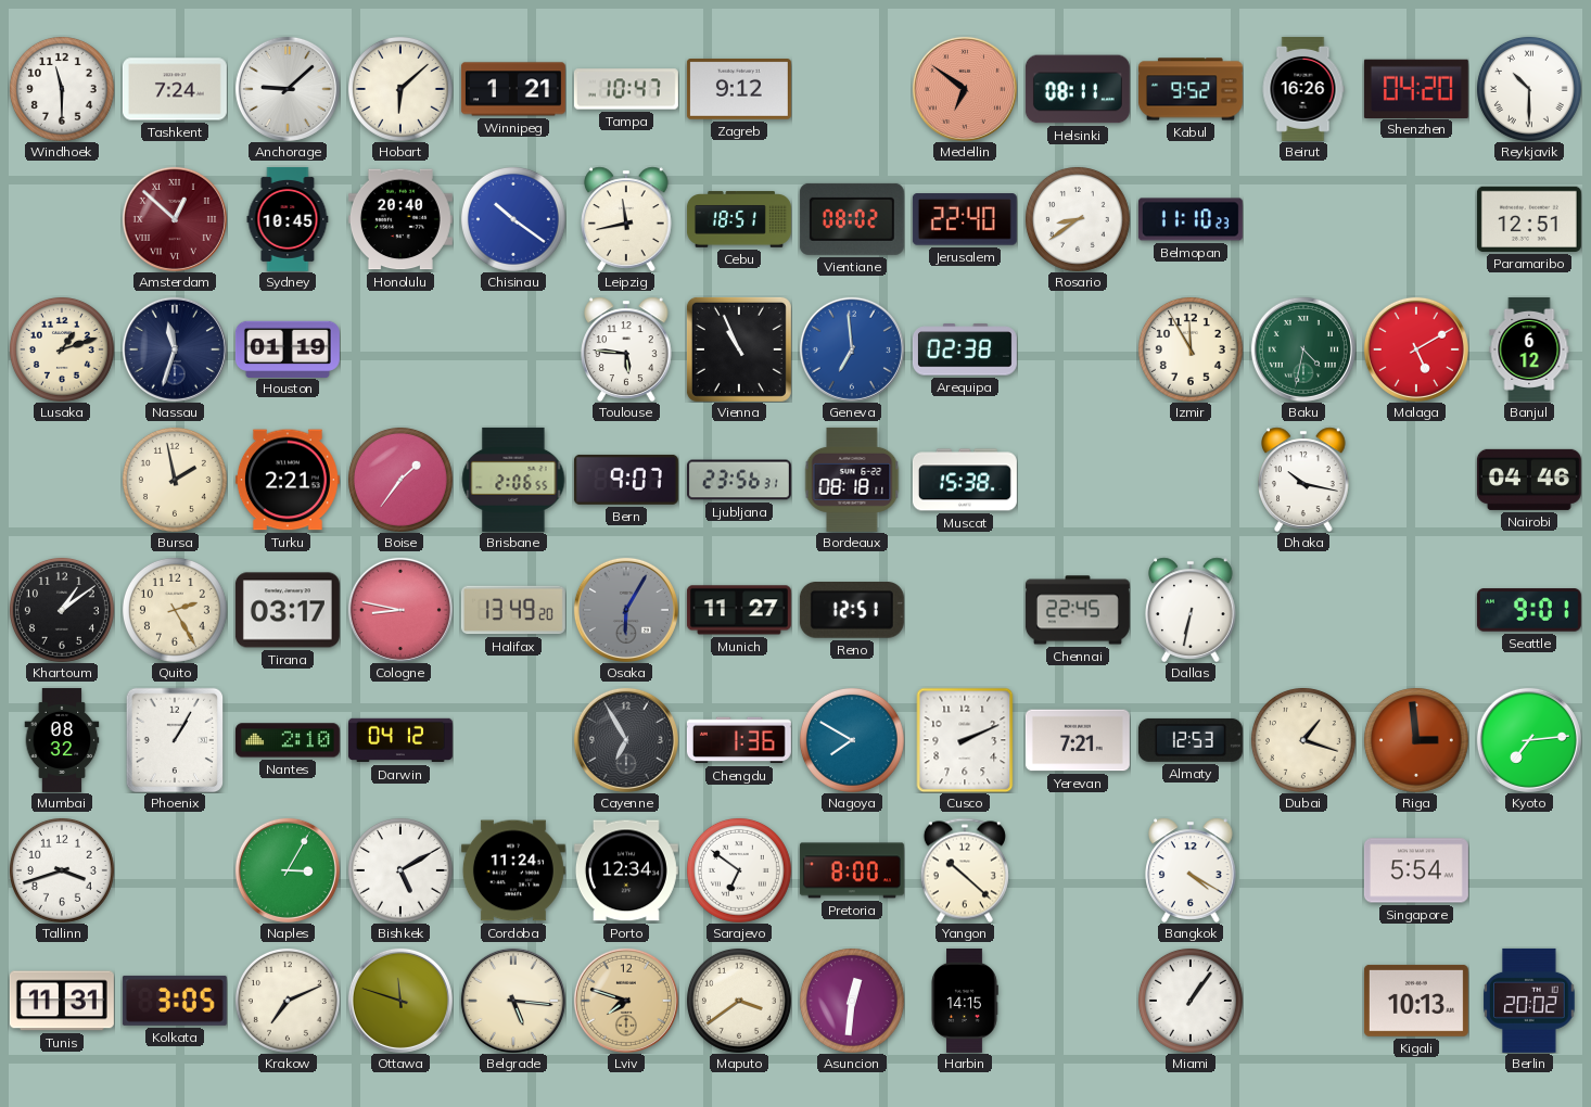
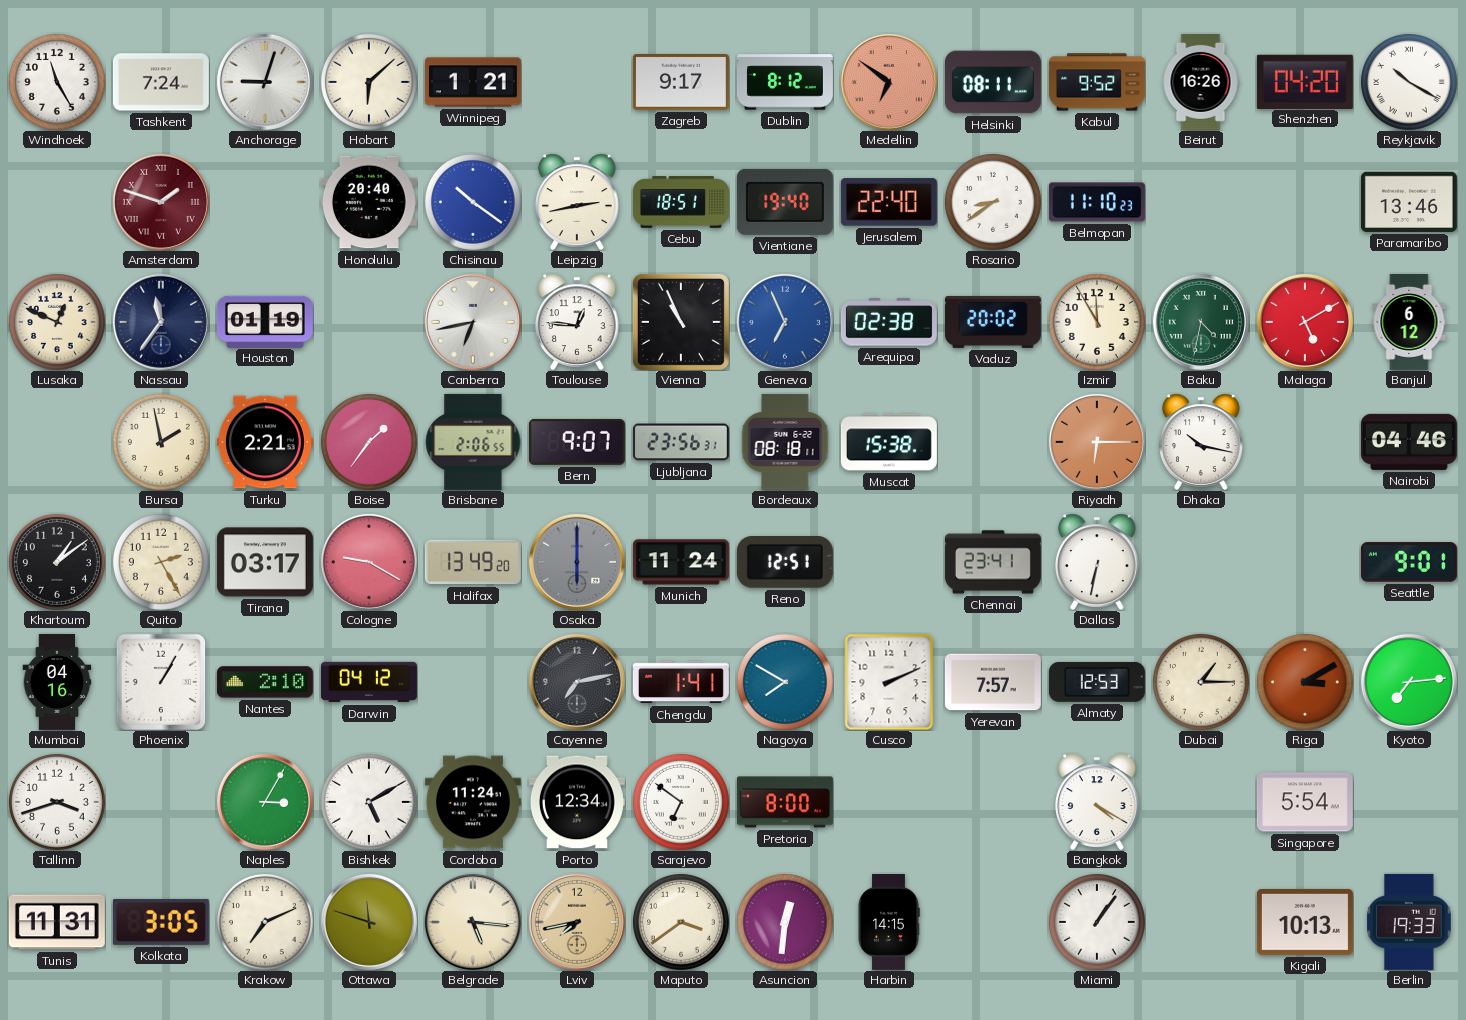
Windhoek: 11:30 -> 11:25 (57, 82)
Anchorage: 9:08 -> 9:03 (265, 82)
Tampa: 10:47 -> none (626, 89)
Zagreb: 9:12 -> 9:17 (681, 83)
Dublin: none -> 8:12 (785, 82)
Reykjavik: 10:30 -> 10:20 (1409, 82)
Amsterdam: 12:52 -> 1:48 (161, 202)
Sydney: 10:45 -> none (288, 219)
Leipzig: 11:43 -> 2:43 (577, 202)
Vientiane: 08:02 -> 19:40 (785, 202)
Paramaribo: 12:51 -> 13:46 (1409, 202)
Lusaka: 1:12 -> 12:49 (57, 322)
Nassau: 11:33 -> 11:36 (161, 322)
Canberra: none -> 6:43 (473, 322)
Toulouse: 5:46 -> 12:46 (577, 322)
Geneva: 6:59 -> 6:56 (785, 322)
Vaduz: none -> 20:02 (993, 322)
Riyadh: none -> 6:15 (1097, 442)
Cologne: 8:47 -> 9:20 (369, 562)
Osaka: 6:05 -> 6:00 (577, 562)
Munich: 11:27 -> 11:24 (681, 562)
Chennai: 22:45 -> 23:41 (993, 562)
Mumbai: 08:32 -> 04:16 (57, 682)
Cayenne: 6:55 -> 7:13 (577, 682)
Chengdu: 1:36 -> 1:41 (681, 682)
Yerevan: 7:21 -> 7:57 (993, 682)
Dubai: 1:18 -> 1:15 (1201, 682)
Riga: 2:59 -> 3:10 (1305, 682)
Yangon: 10:22 -> none (965, 870)
Lviv: 7:48 -> 7:43 (577, 922)
Berlin: 20:02 -> 19:33 (1409, 922)
